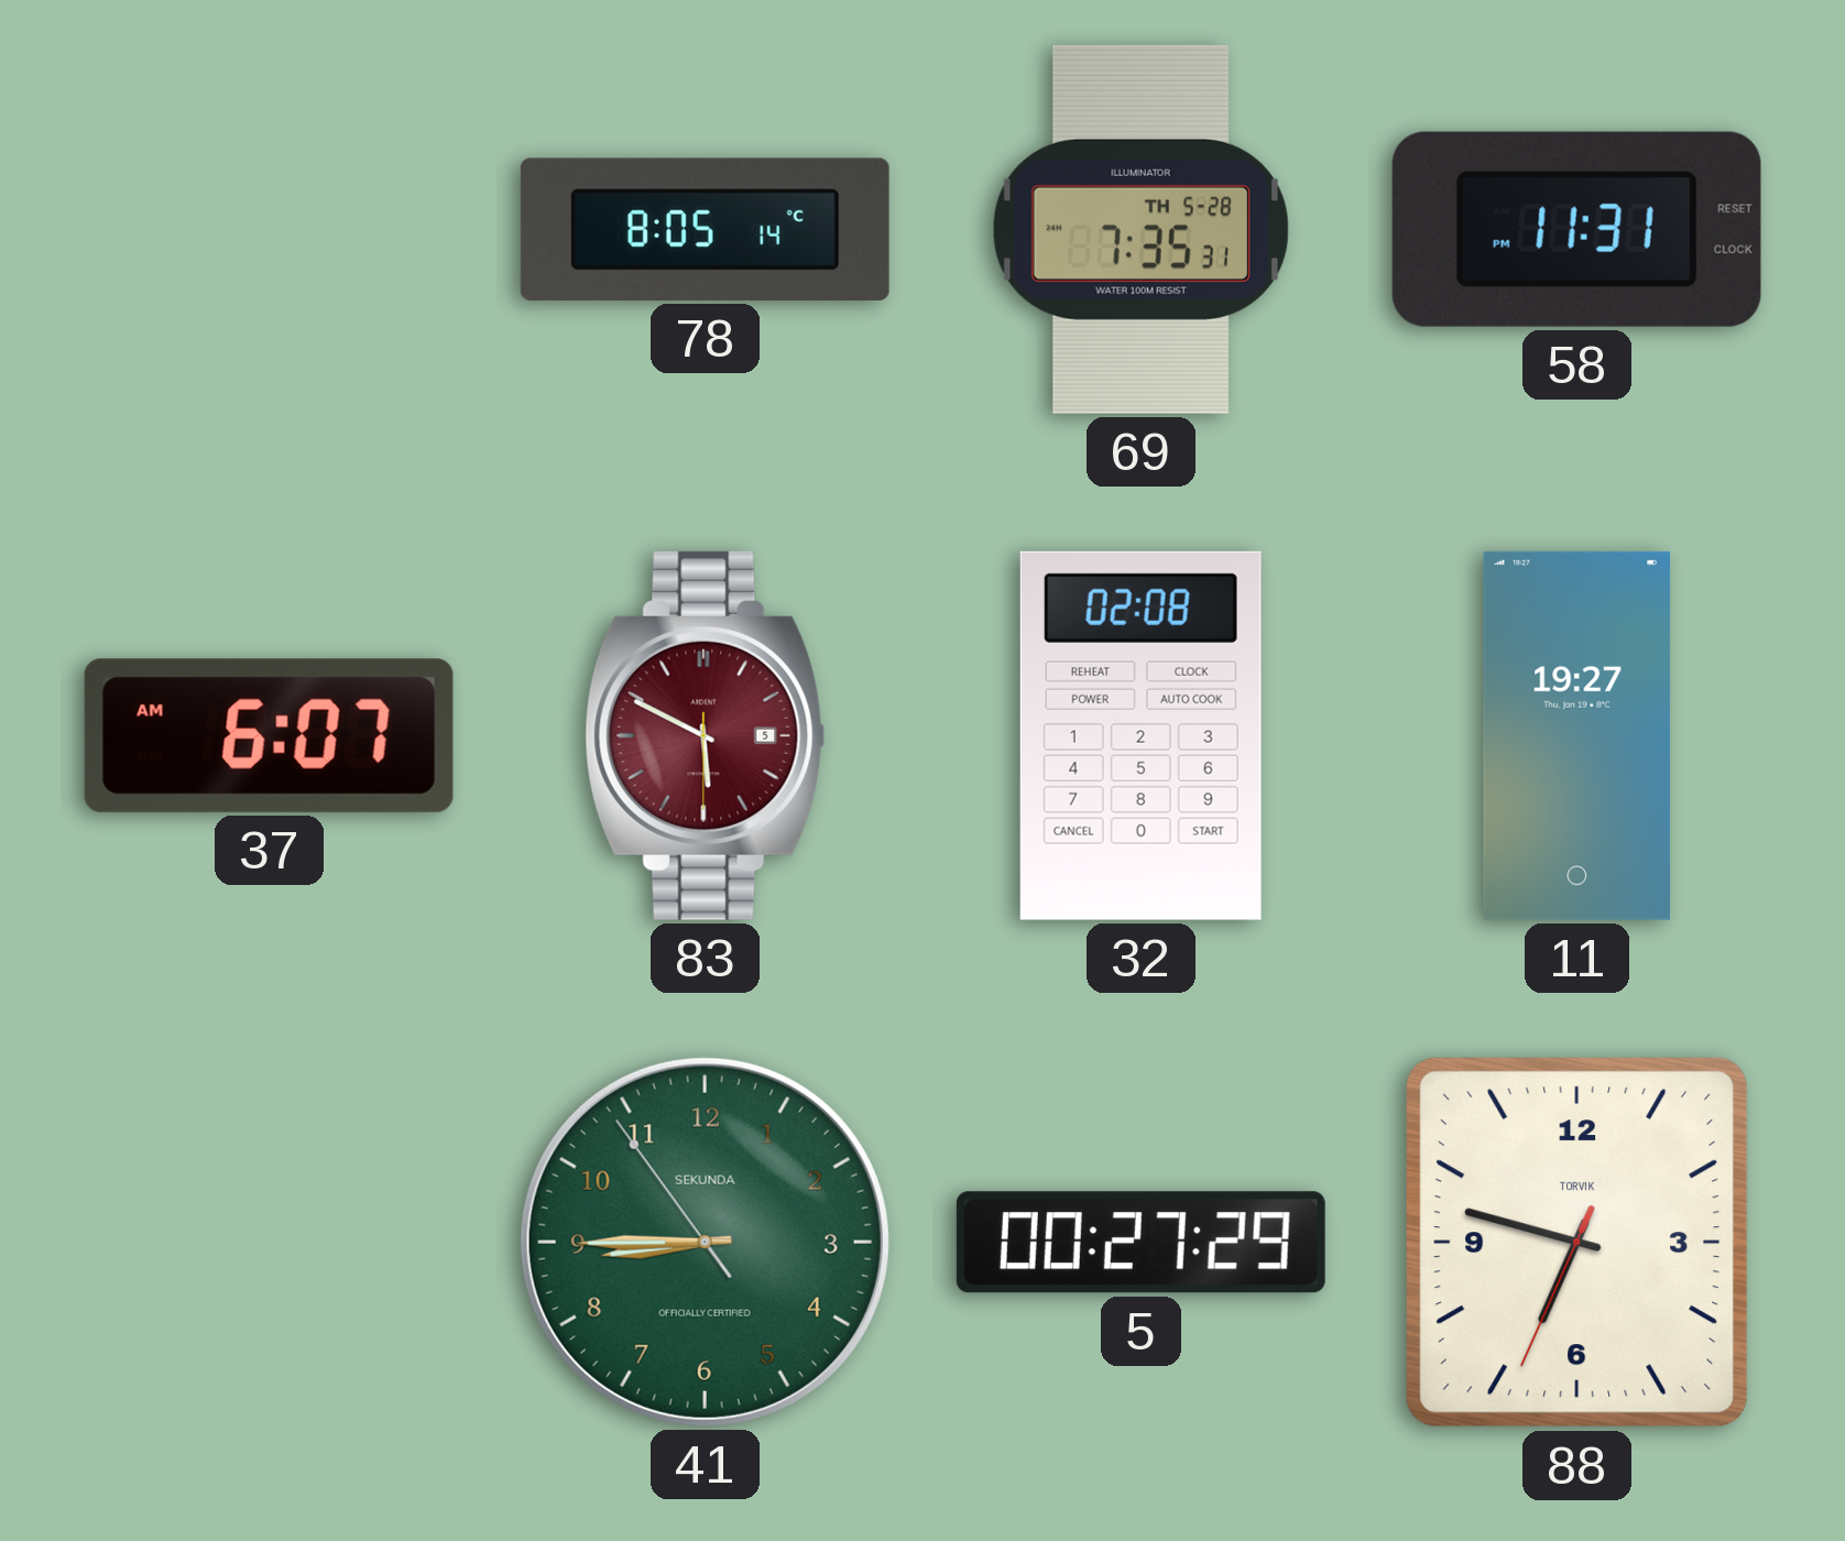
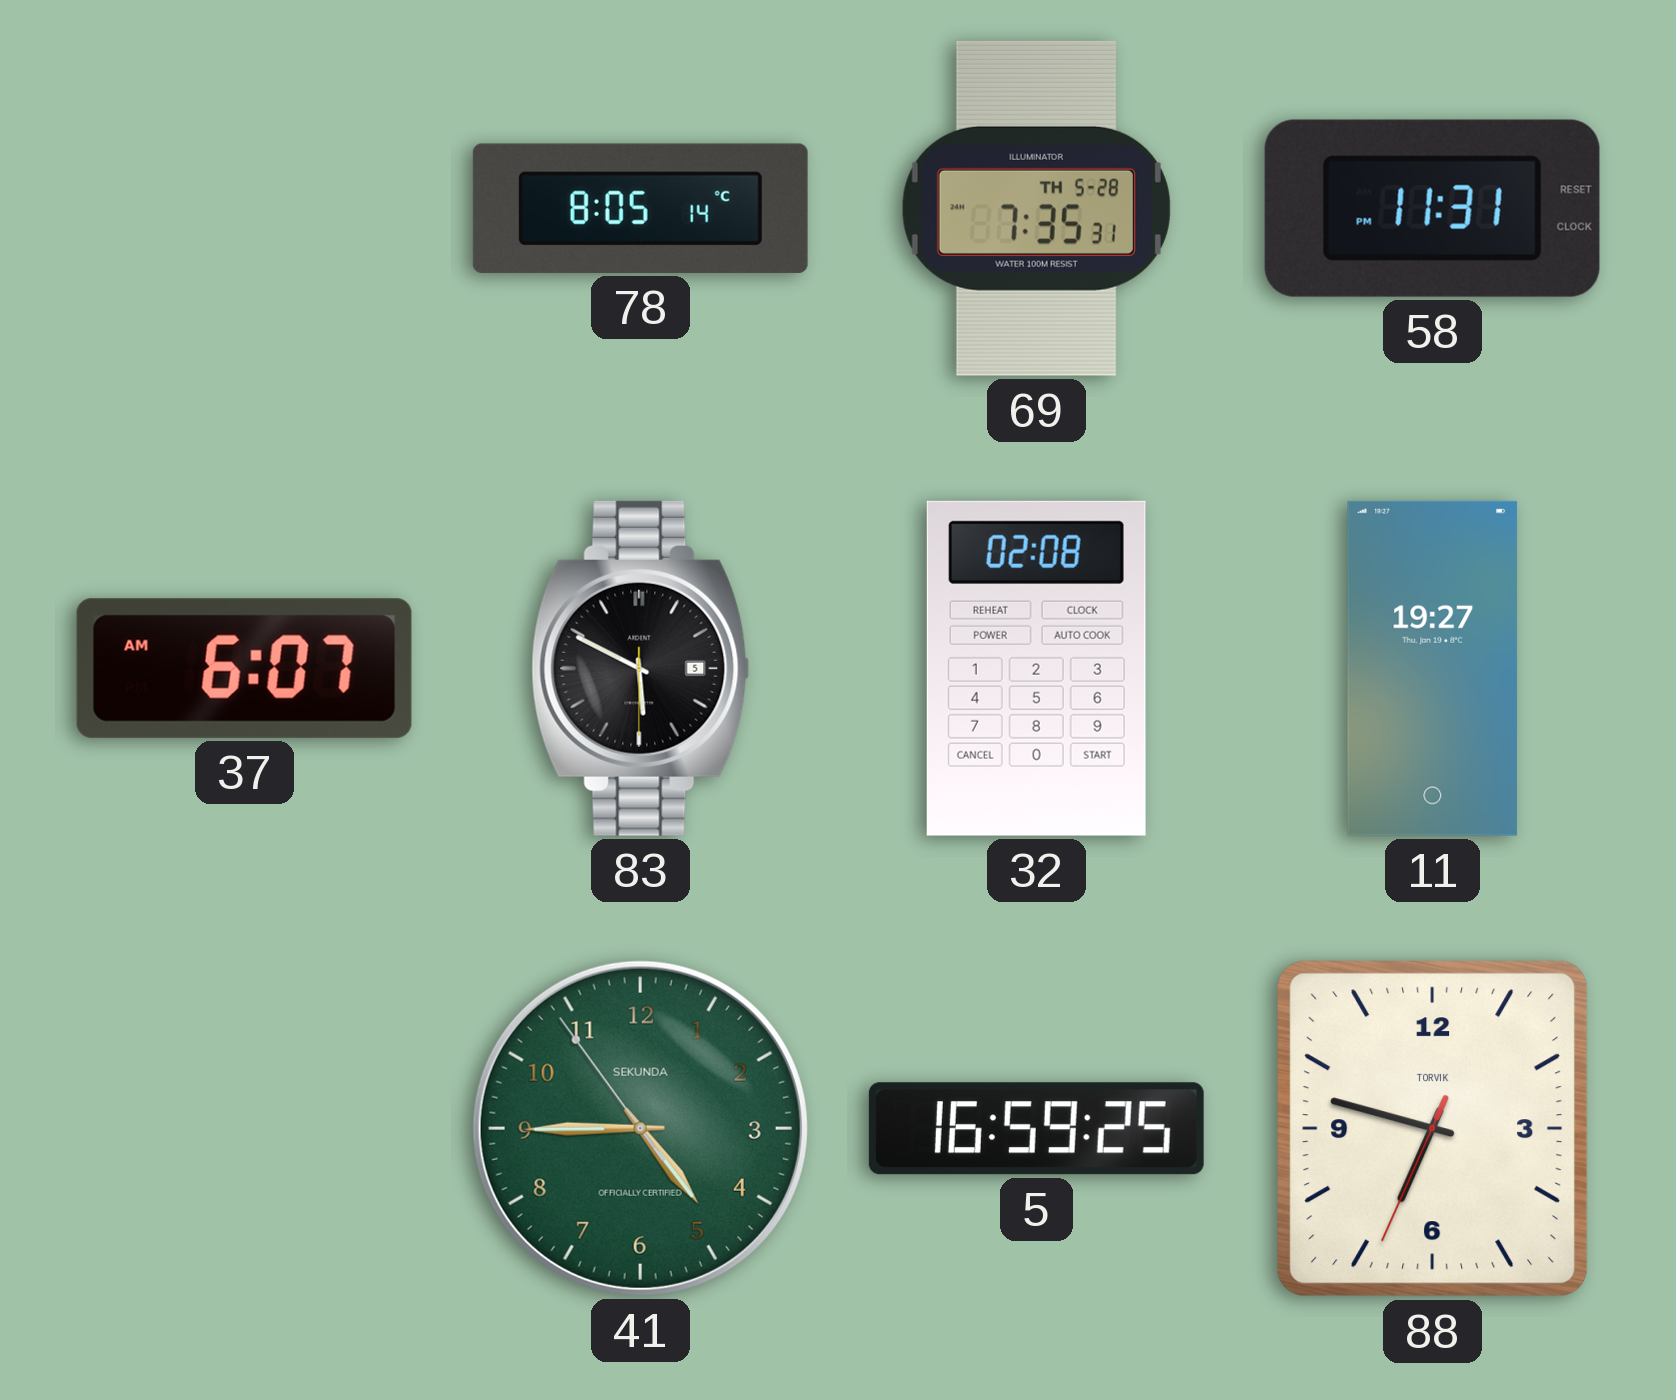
83 dial: burgundy -> black (641, 668)
41: 8:44 -> 4:44 (640, 1128)
5: 00:27 -> 16:59 (1036, 1129)
